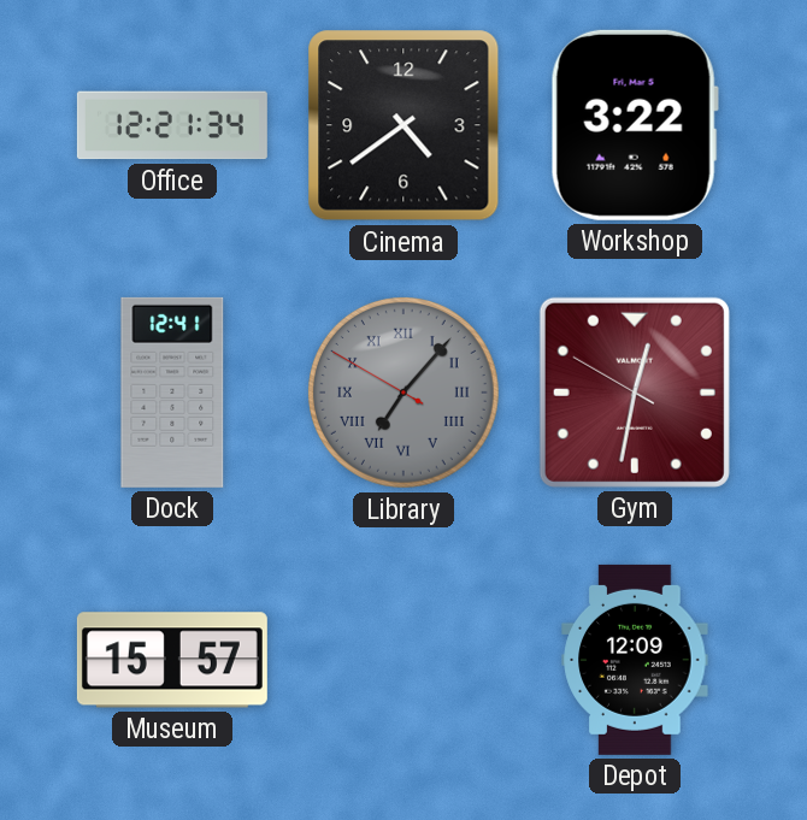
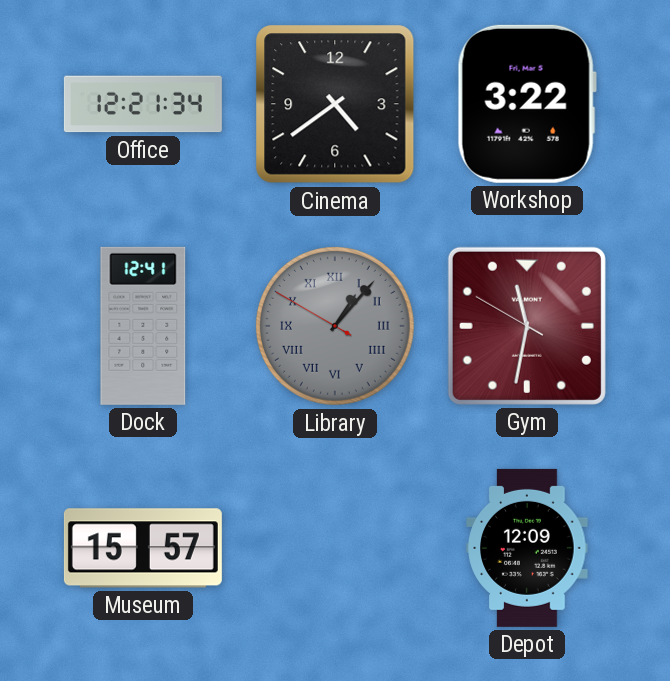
Library: 7:06 -> 1:06 (335, 326)
Gym: 12:31 -> 11:31 (527, 326)
